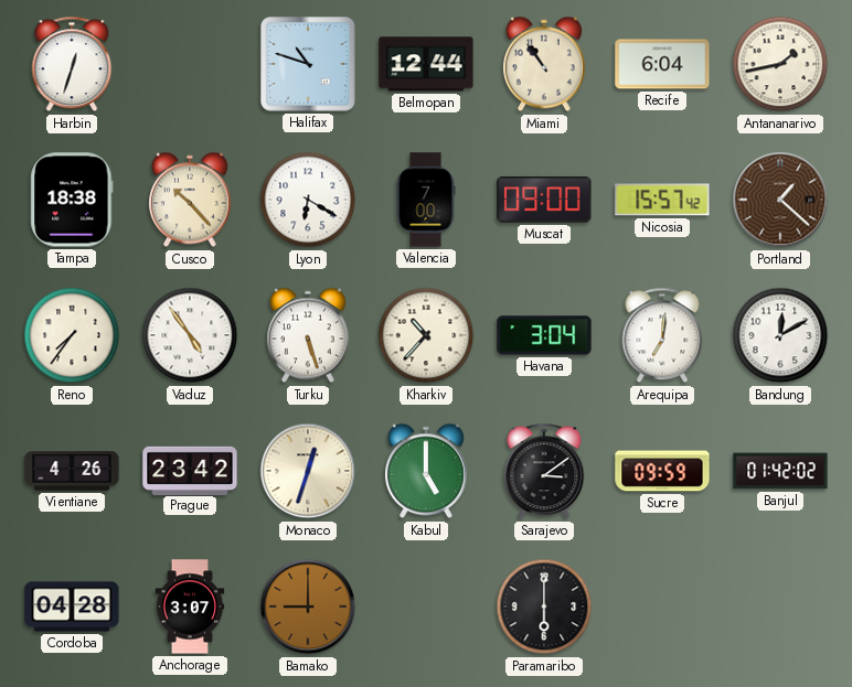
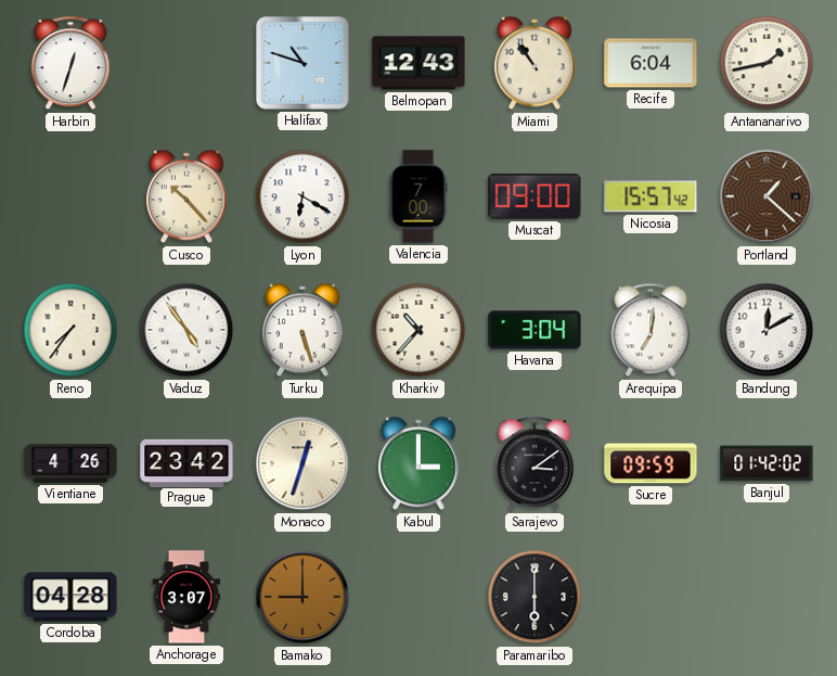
Belmopan: 12:44 -> 12:43 (419, 63)
Tampa: 18:38 -> none (72, 200)
Kabul: 5:00 -> 3:00 (419, 463)
